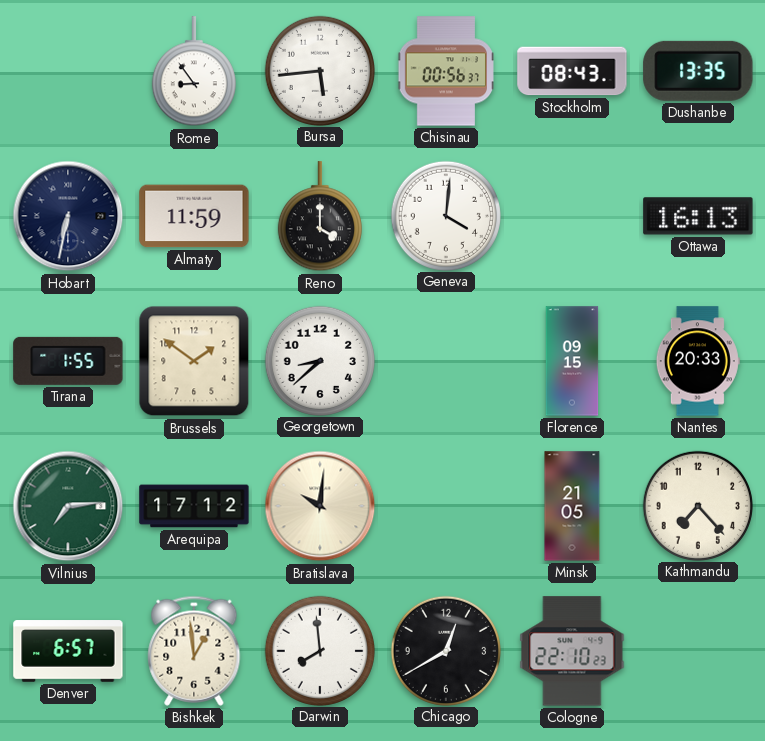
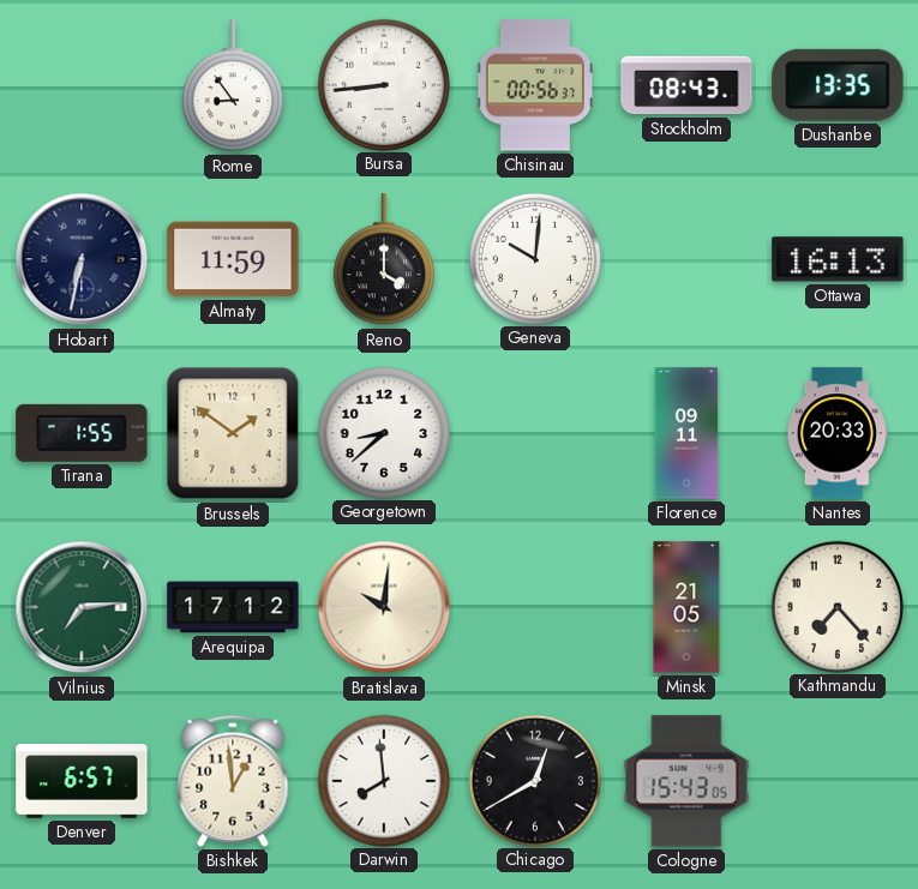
Bursa: 5:44 -> 8:44 (383, 84)
Geneva: 4:01 -> 10:01 (534, 258)
Florence: 09:15 -> 09:11 (686, 433)
Cologne: 22:10 -> 15:43 (686, 781)
